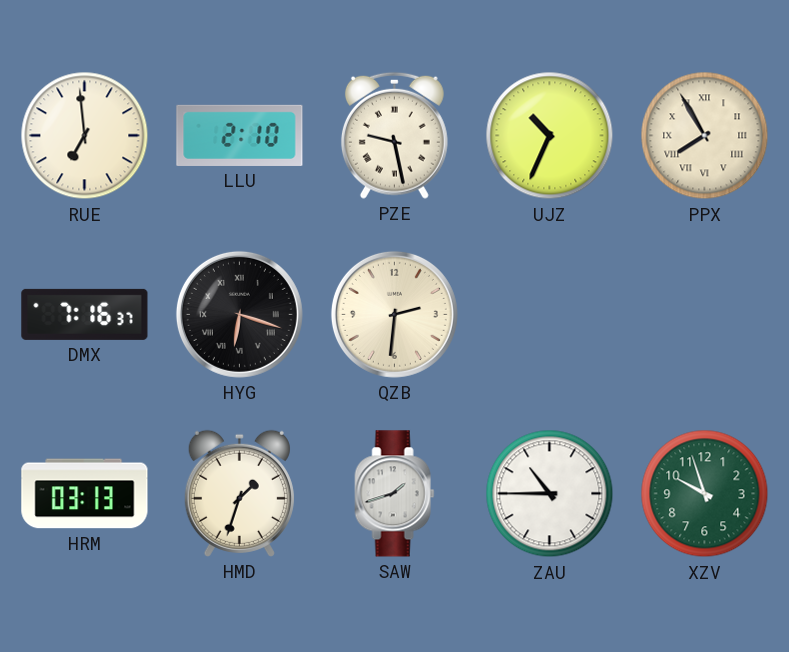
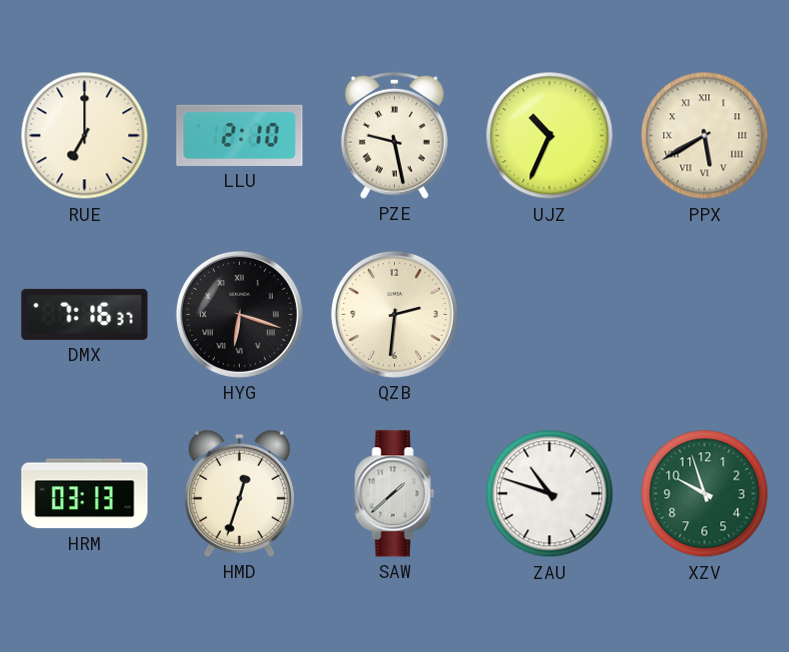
RUE: 6:59 -> 7:00 (85, 136)
PPX: 7:55 -> 5:40 (705, 136)
HMD: 1:33 -> 12:33 (239, 493)
SAW: 1:42 -> 1:38 (395, 494)
ZAU: 10:45 -> 10:48 (550, 494)
